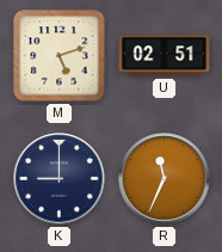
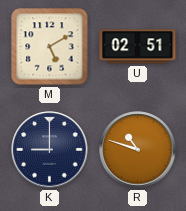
M: 5:12 -> 5:10 (50, 47)
R: 11:34 -> 10:48 (138, 150)
